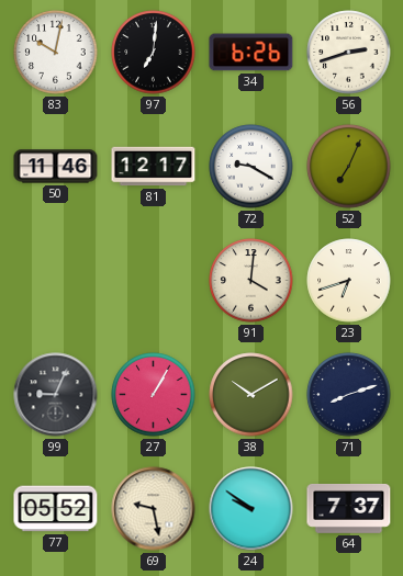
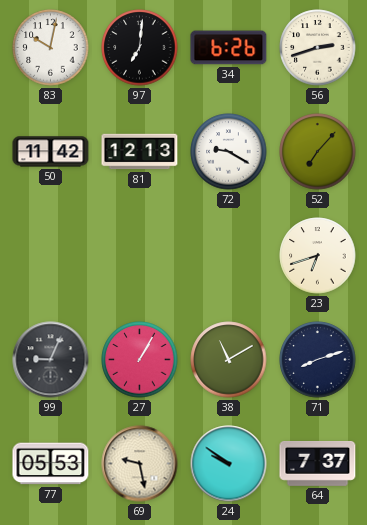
50: 11:46 -> 11:42 (51, 152)
81: 12:17 -> 12:13 (140, 152)
52: 7:04 -> 7:07 (318, 152)
91: 4:01 -> none (251, 281)
38: 10:10 -> 11:10 (229, 360)
77: 05:52 -> 05:53 (51, 464)
